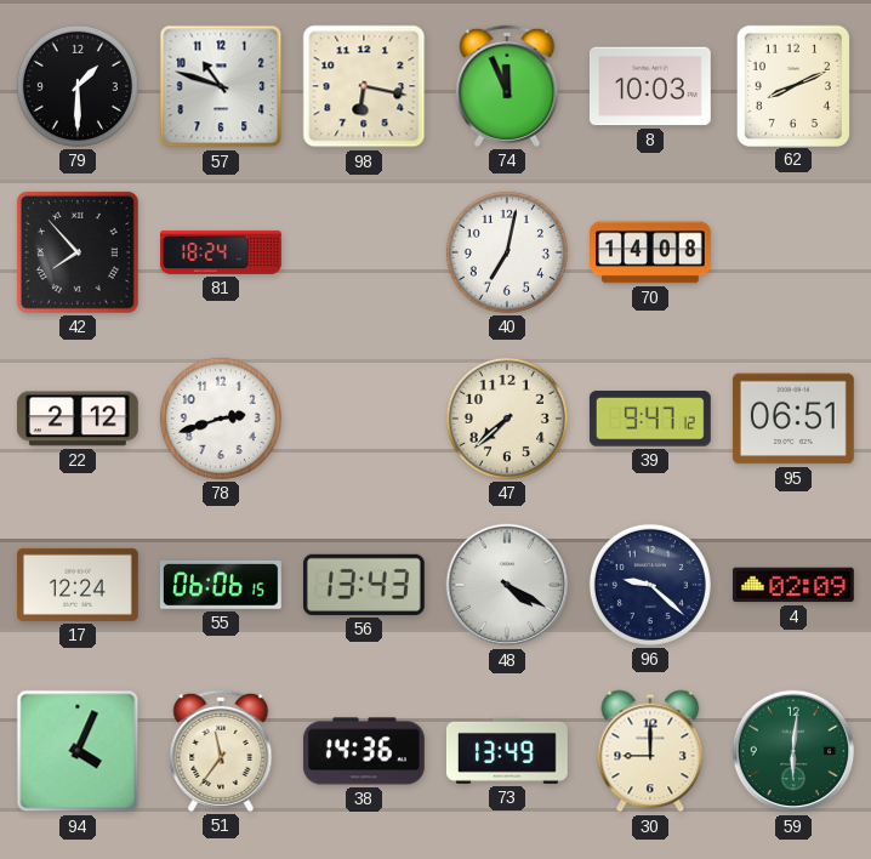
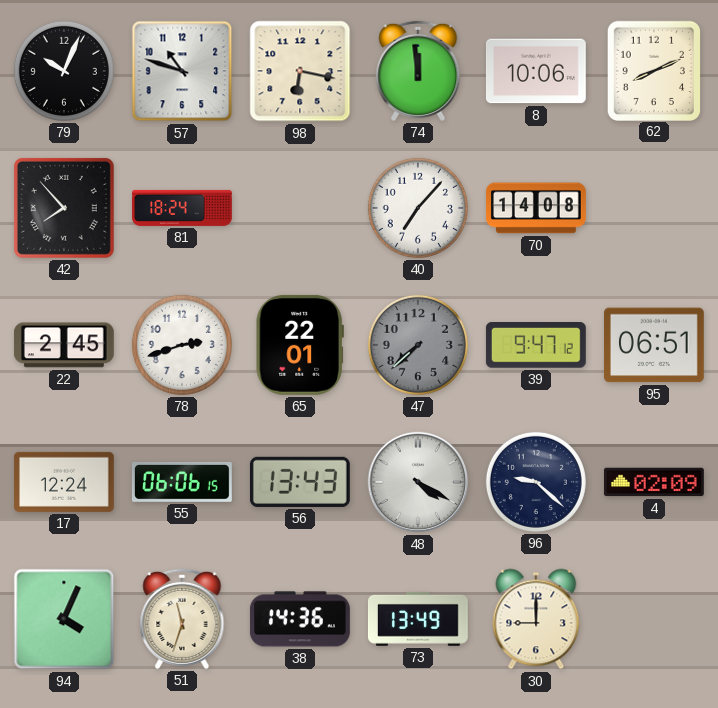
79: 1:30 -> 10:04 (64, 71)
74: 11:56 -> 11:59 (418, 71)
8: 10:03 -> 10:06 (536, 71)
40: 7:02 -> 7:07 (418, 208)
22: 2:12 -> 2:45 (64, 345)
65: none -> 22:01 (300, 345)
47 dial: cream -> grey (418, 345)
51: 11:36 -> 11:33 (182, 619)
59: 6:01 -> none (793, 751)
